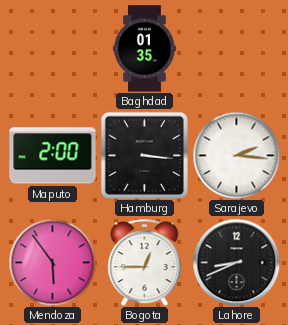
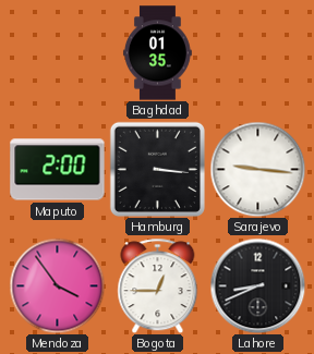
Sarajevo: 2:16 -> 9:16 (257, 169)
Mendoza: 5:54 -> 3:54 (57, 285)
